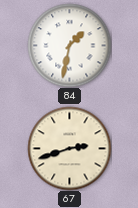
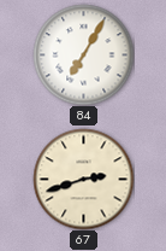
84: 1:32 -> 7:05 (83, 54)
